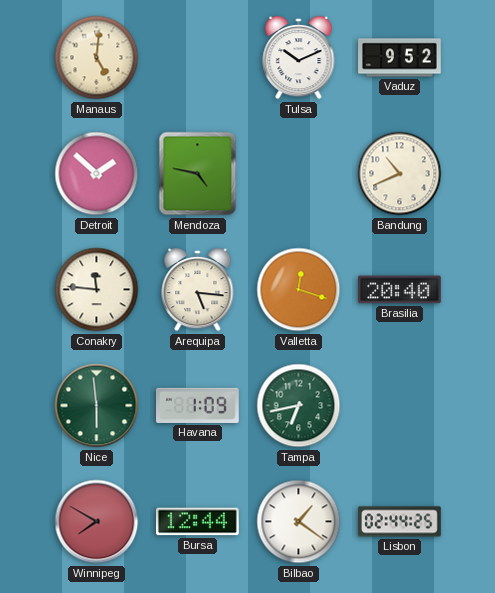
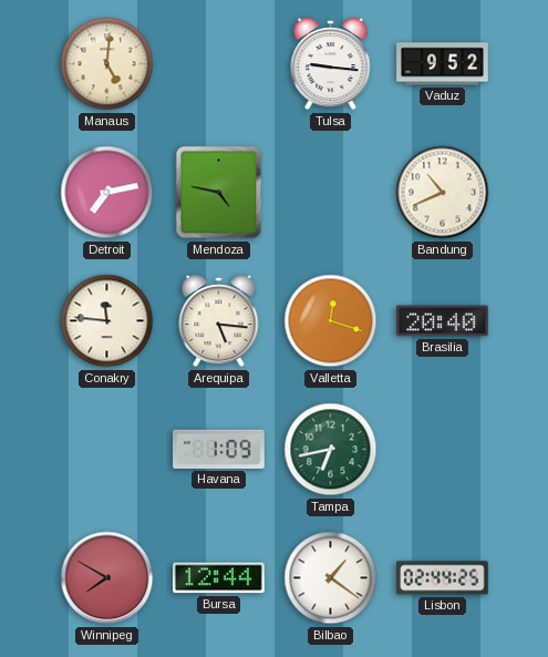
Tulsa: 10:11 -> 9:16 (331, 64)
Detroit: 1:52 -> 7:13 (107, 193)
Nice: 5:59 -> none (97, 406)
